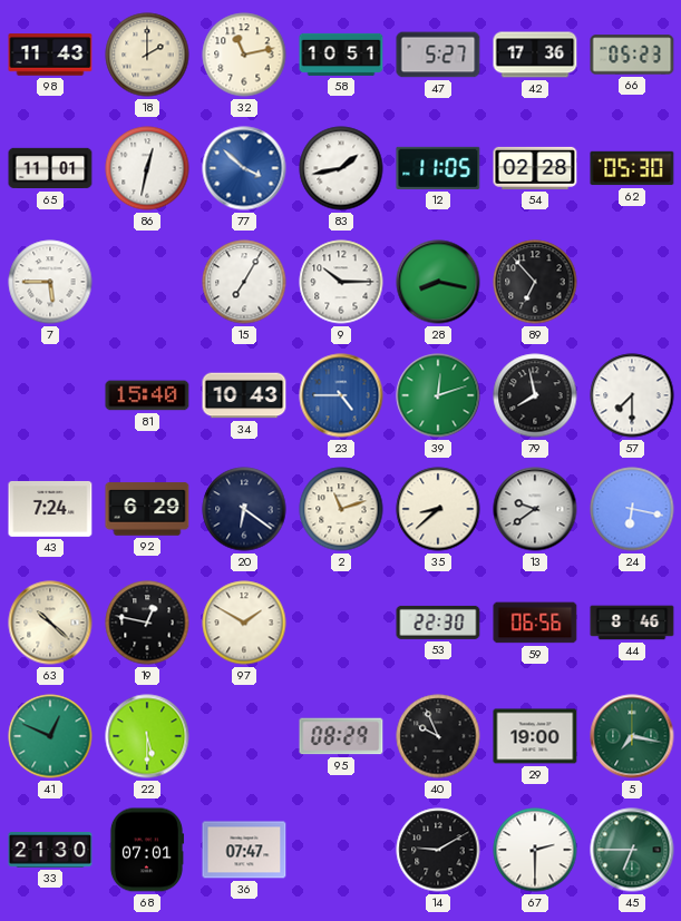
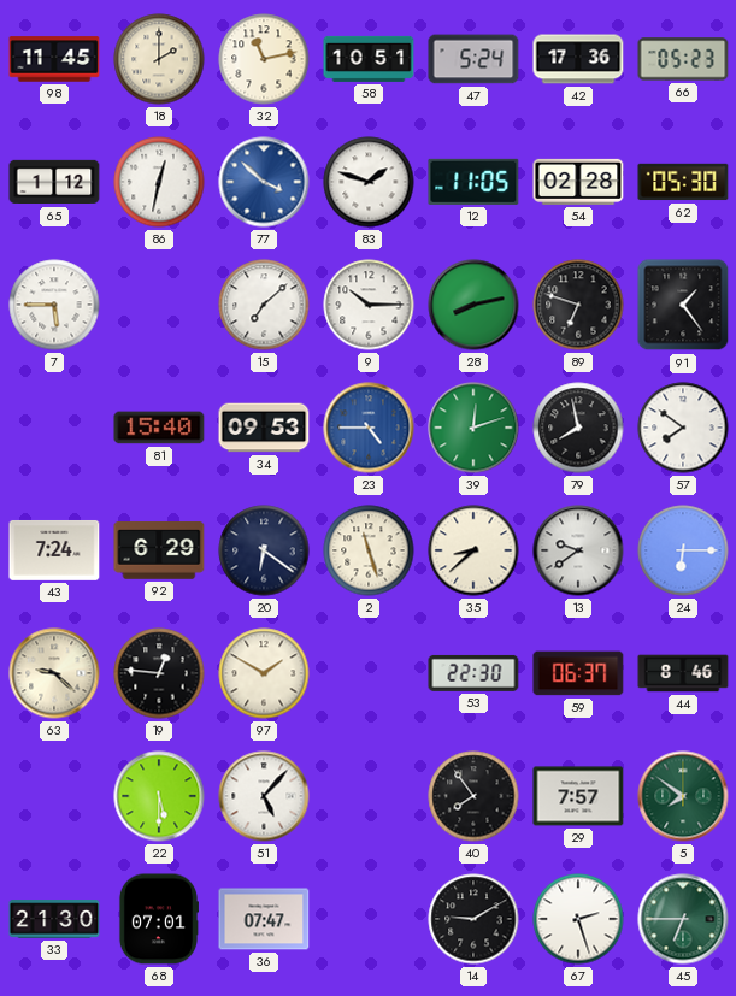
98: 11:43 -> 11:45 (54, 59)
47: 5:27 -> 5:24 (473, 59)
65: 11:01 -> 1:12 (54, 182)
83: 1:43 -> 1:48 (369, 182)
15: 7:05 -> 7:08 (264, 305)
28: 8:17 -> 8:13 (473, 305)
89: 6:53 -> 6:48 (578, 305)
91: none -> 1:24 (683, 305)
34: 10:43 -> 09:53 (264, 428)
57: 7:30 -> 7:51 (683, 428)
2: 11:12 -> 11:27 (369, 550)
24: 6:17 -> 6:15 (683, 550)
63: 10:22 -> 9:22 (54, 673)
19: 12:47 -> 12:46 (159, 673)
59: 06:56 -> 06:37 (578, 673)
41: 12:49 -> none (50, 736)
51: none -> 5:07 (264, 796)
95: 08:29 -> none (341, 736)
40: 9:56 -> 7:54 (473, 796)
29: 19:00 -> 7:57 (578, 796)
5: 7:17 -> 7:51 (683, 796)
67: 2:30 -> 2:27 (578, 919)
